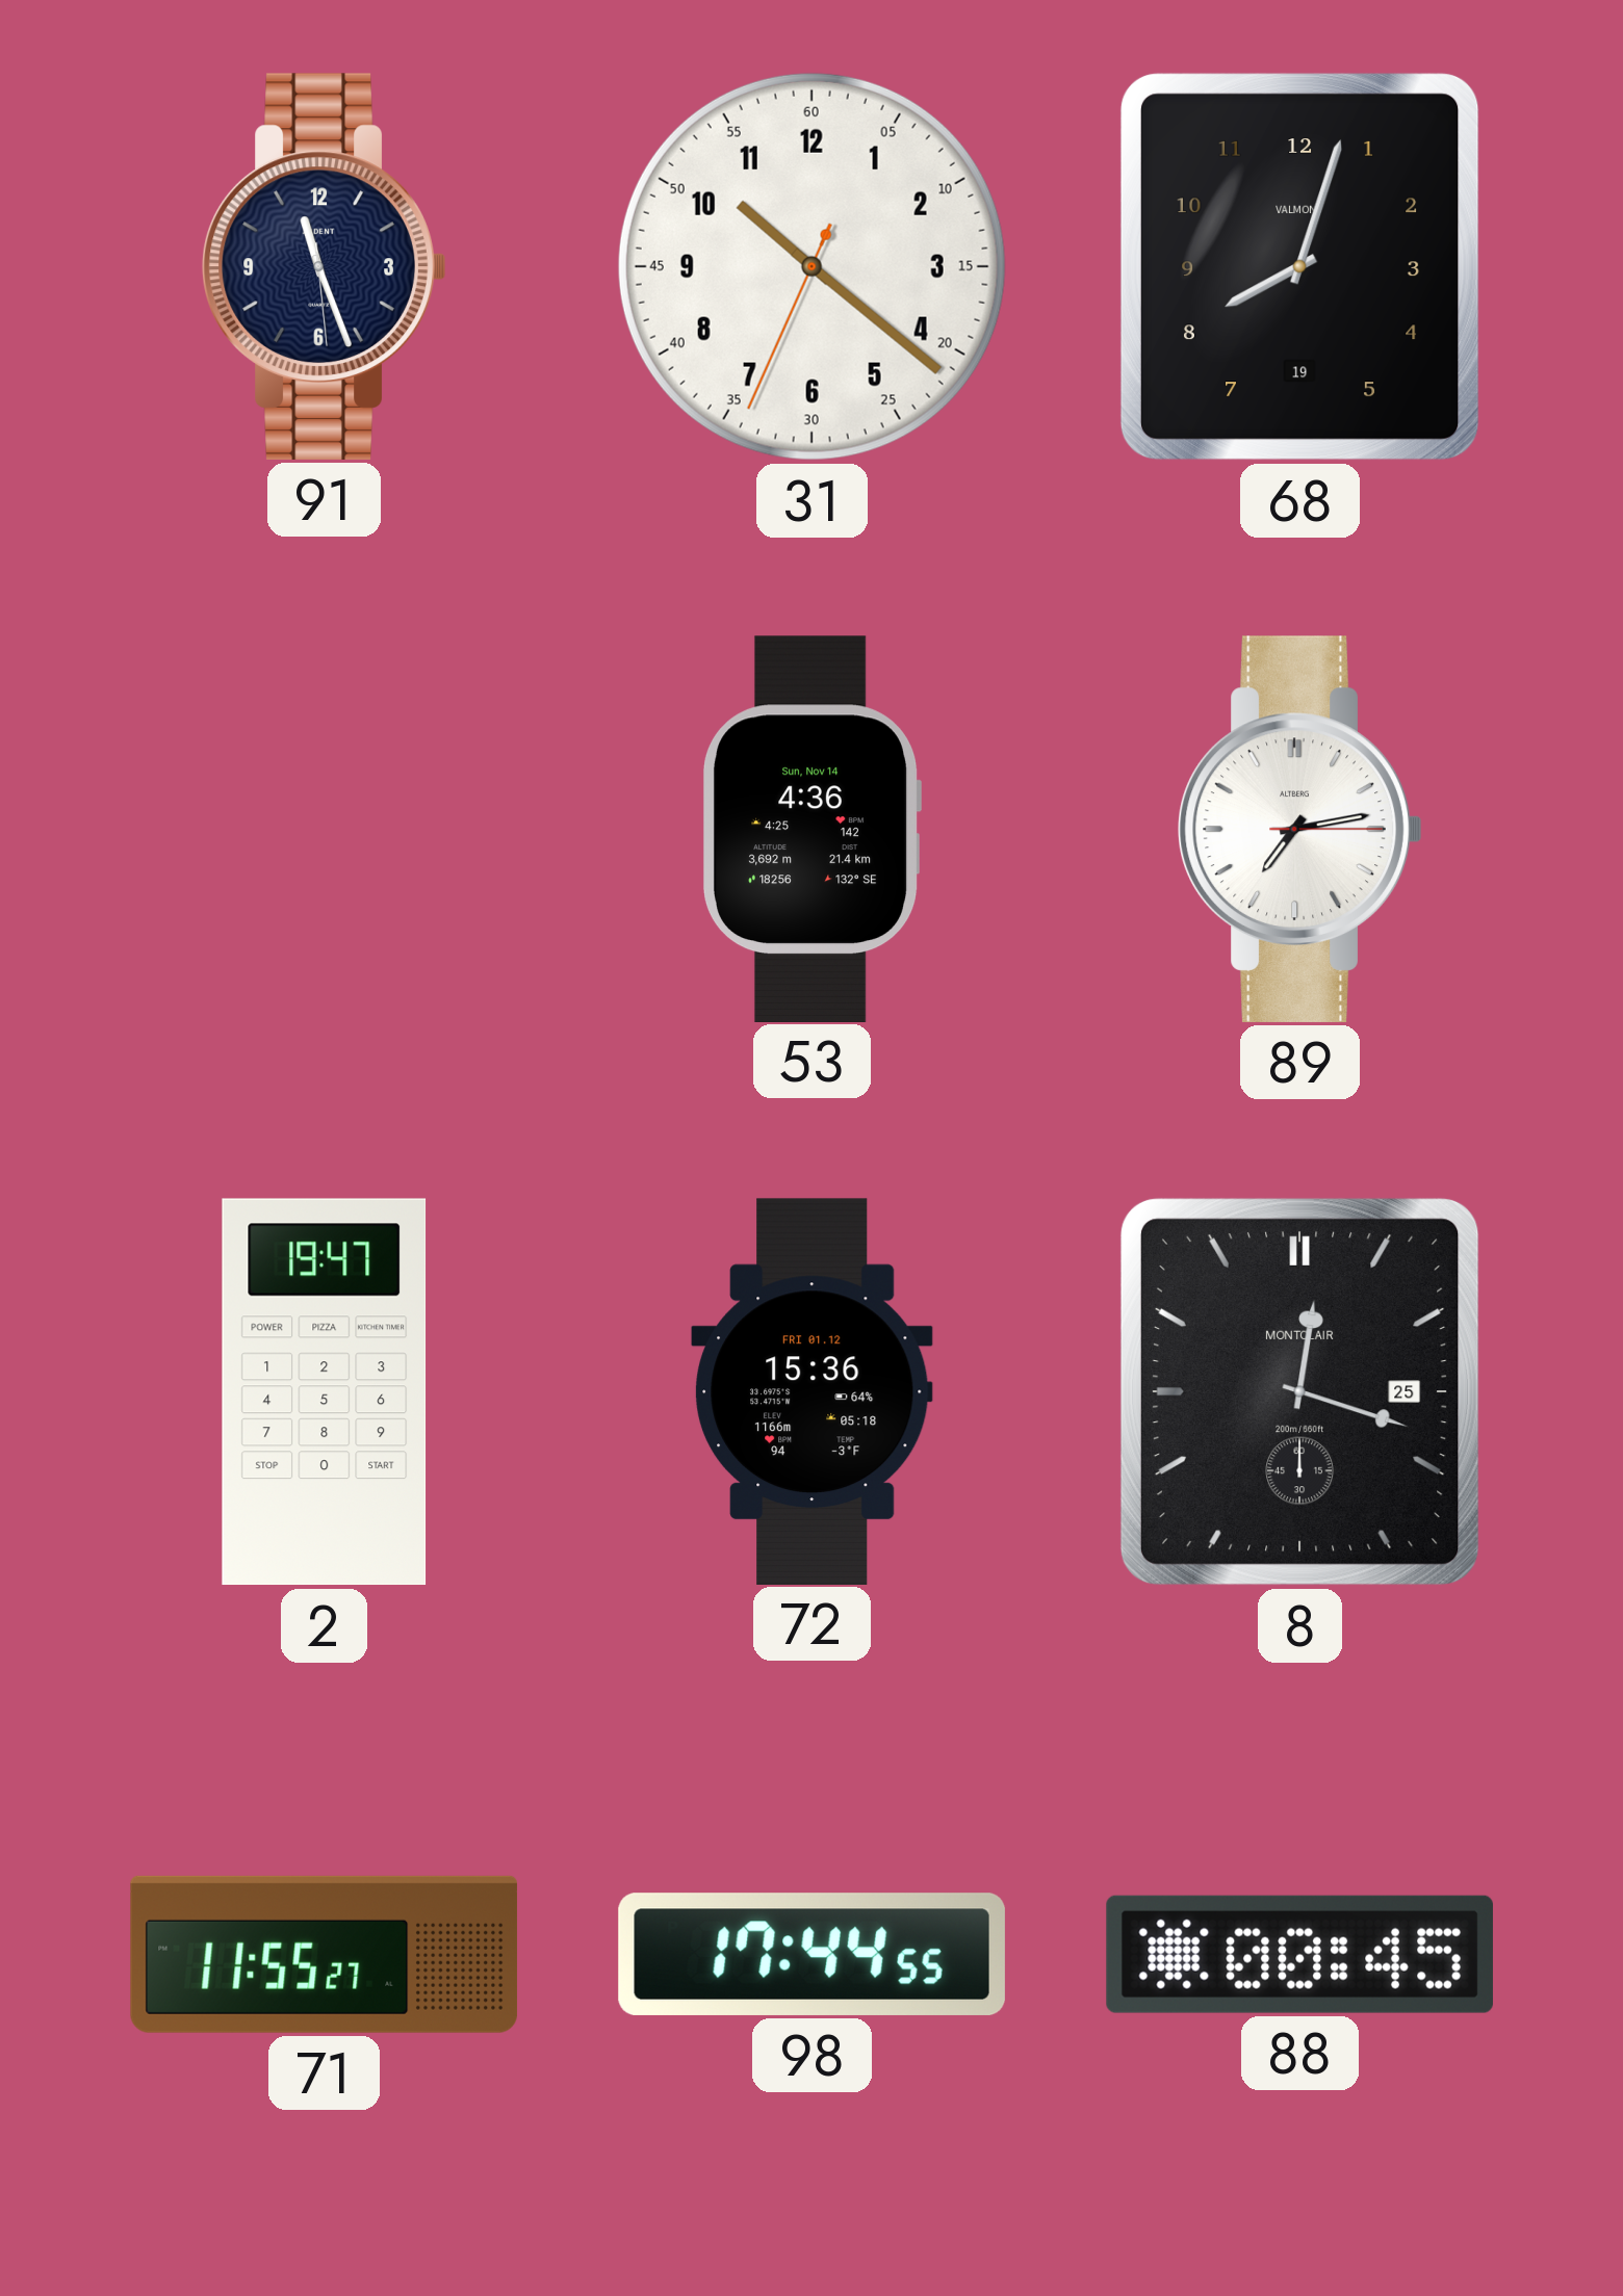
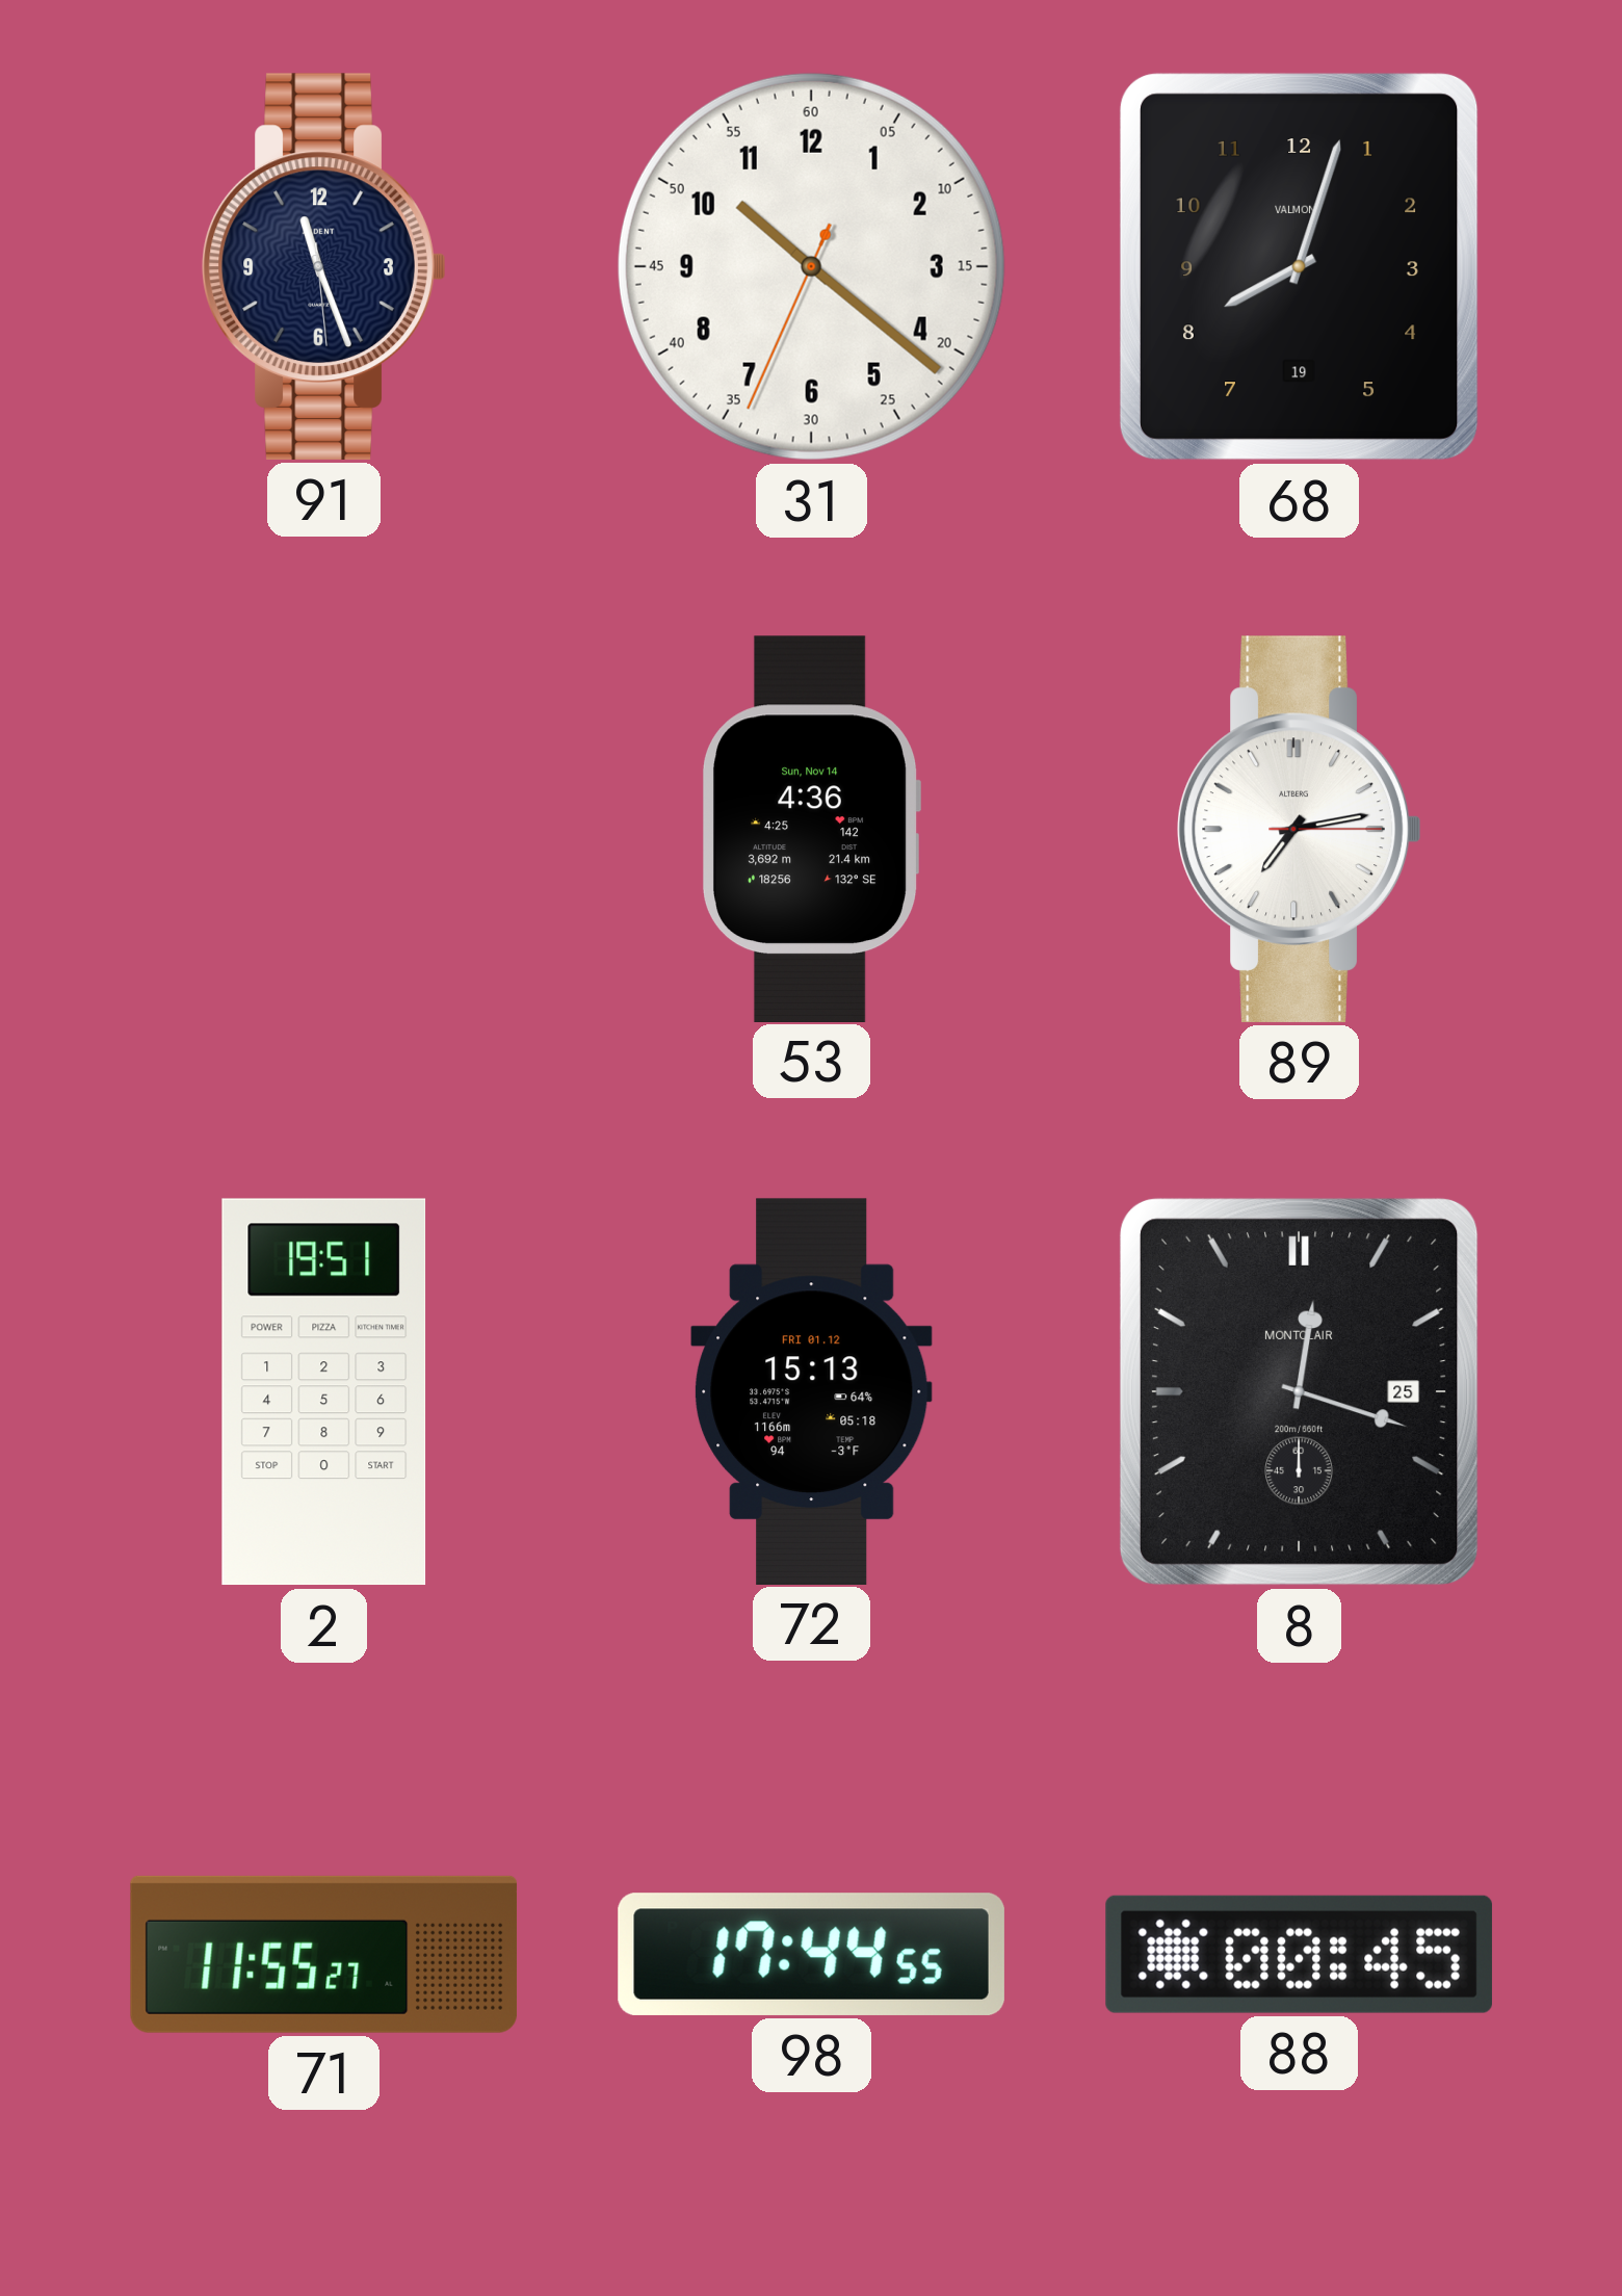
2: 19:47 -> 19:51 (324, 1392)
72: 15:36 -> 15:13 (811, 1391)
